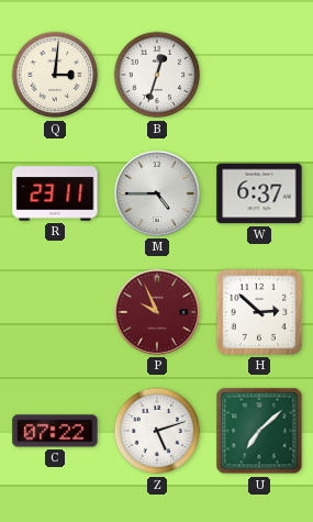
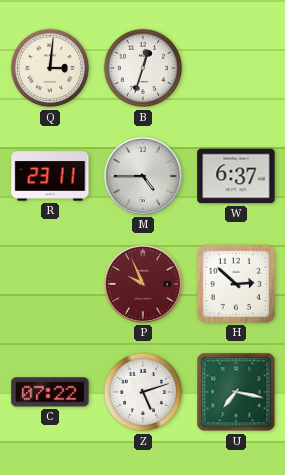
U: 7:08 -> 7:17 (236, 392)
